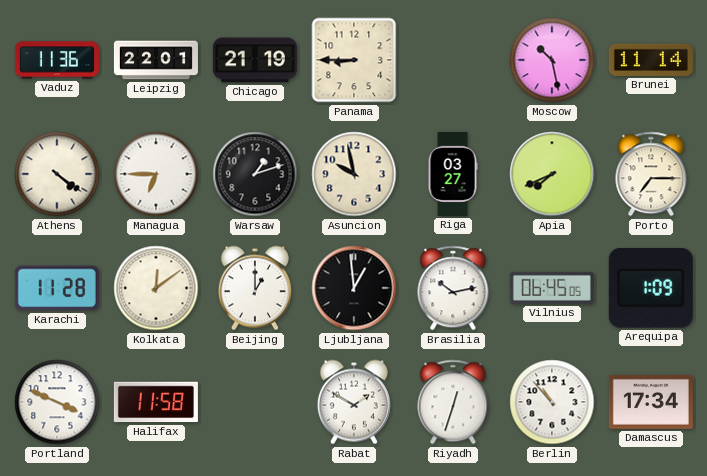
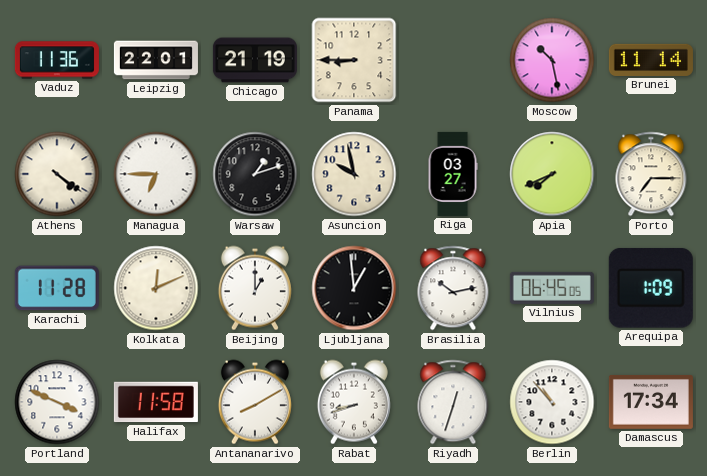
Kolkata: 12:09 -> 12:11 (156, 288)
Antananarivo: none -> 8:10 (255, 402)
Rabat: 1:50 -> 8:42 (354, 402)
